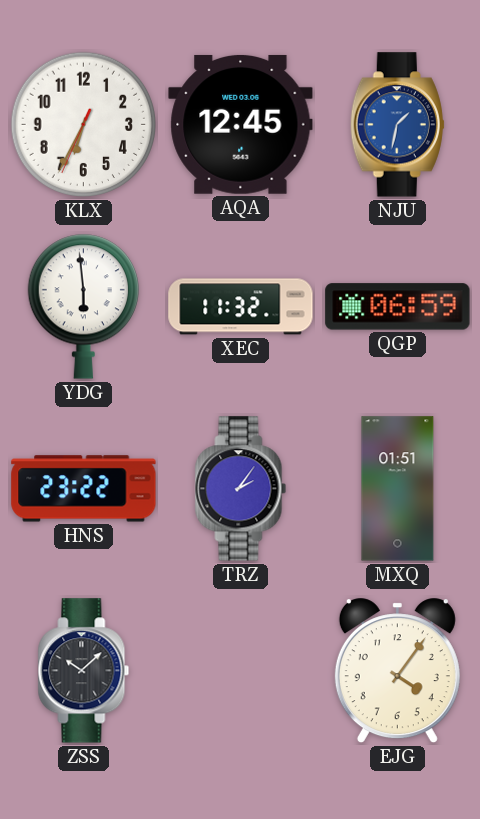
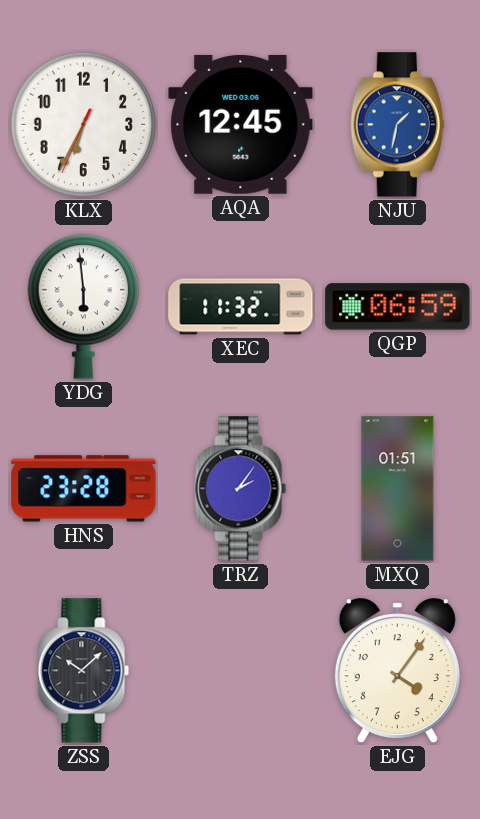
HNS: 23:22 -> 23:28 (84, 489)
